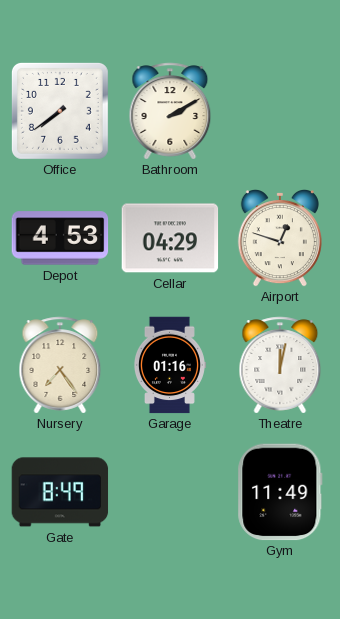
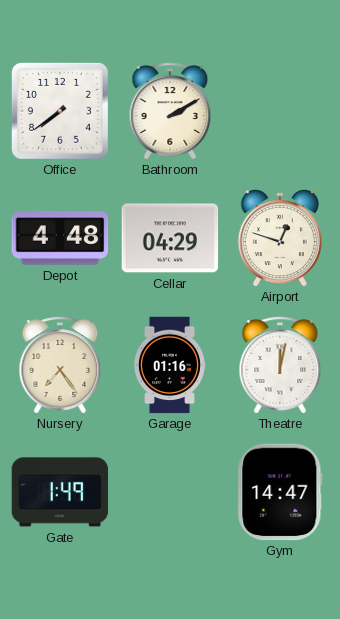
Depot: 4:53 -> 4:48 (60, 238)
Gate: 8:49 -> 1:49 (60, 492)
Gym: 11:49 -> 14:47 (280, 492)
